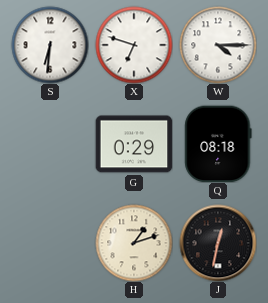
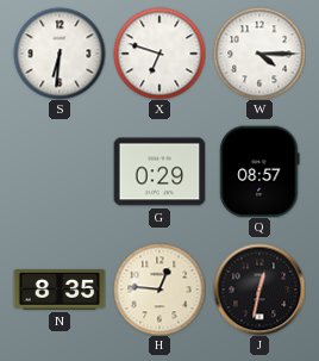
Q: 08:18 -> 08:57 (259, 172)
N: none -> 8:35 (60, 291)
H: 1:12 -> 12:46 (159, 290)
